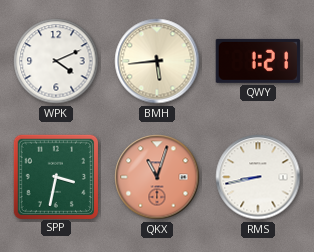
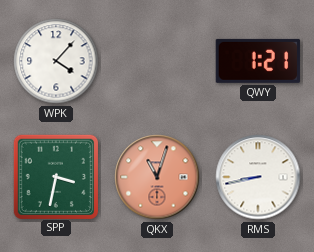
WPK: 4:11 -> 4:07 (56, 61)
BMH: 5:44 -> none (157, 61)
